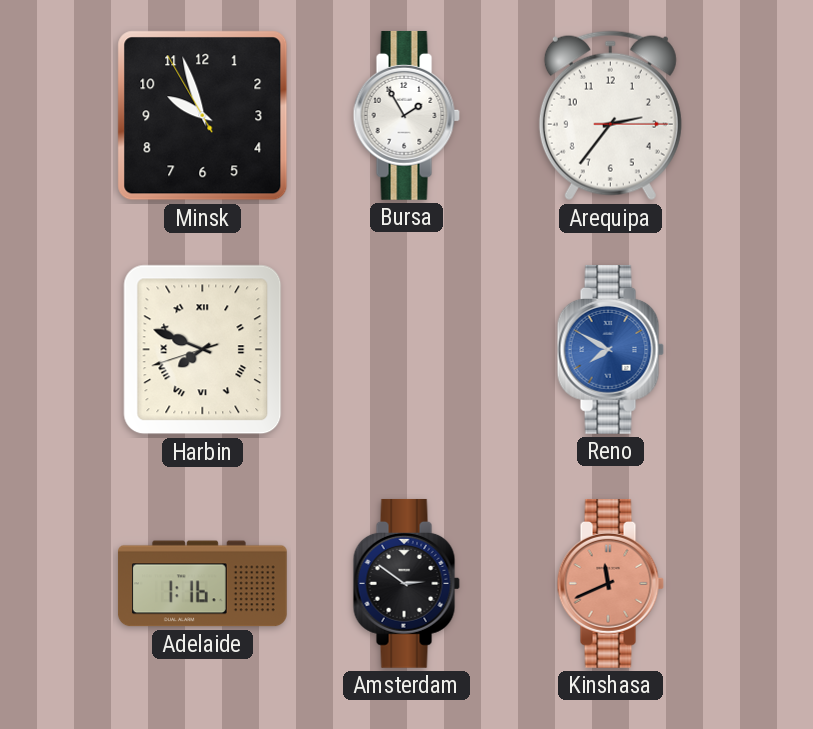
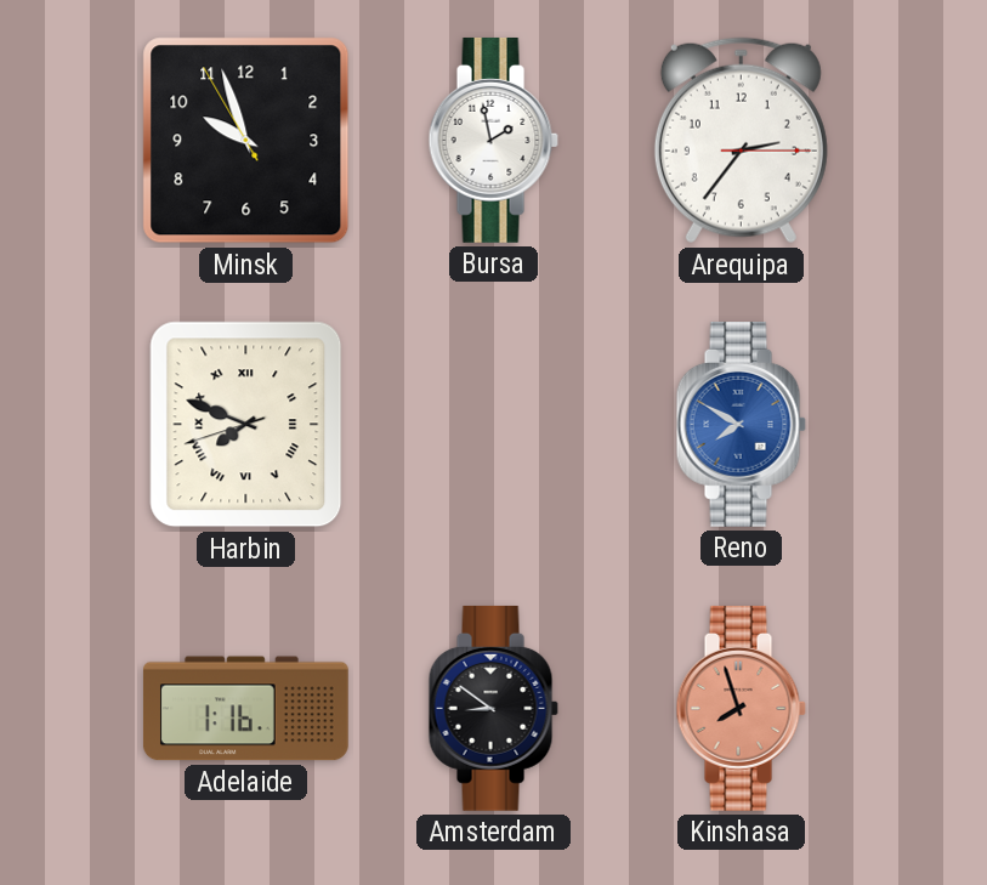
Bursa: 1:55 -> 1:58 (493, 140)
Amsterdam: 2:51 -> 8:51 (493, 708)
Kinshasa: 11:41 -> 7:57 (741, 708)
